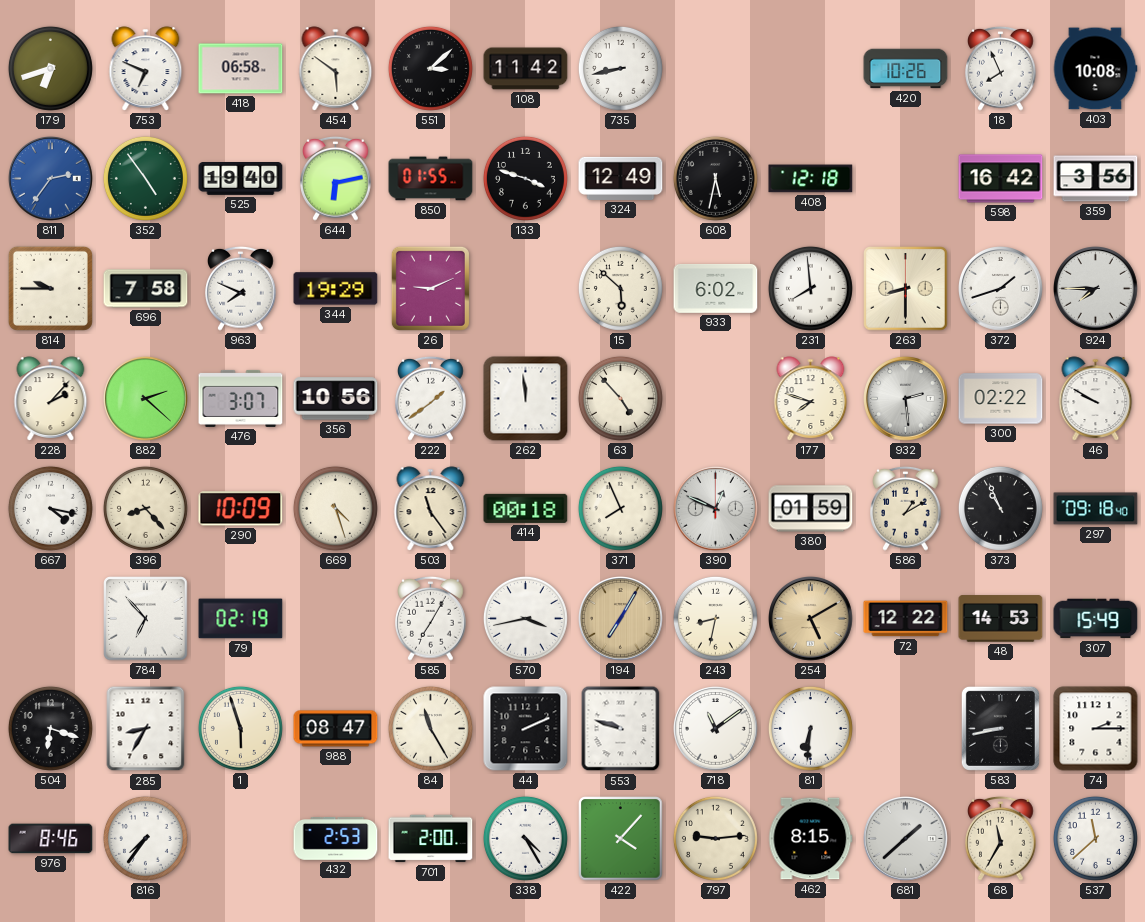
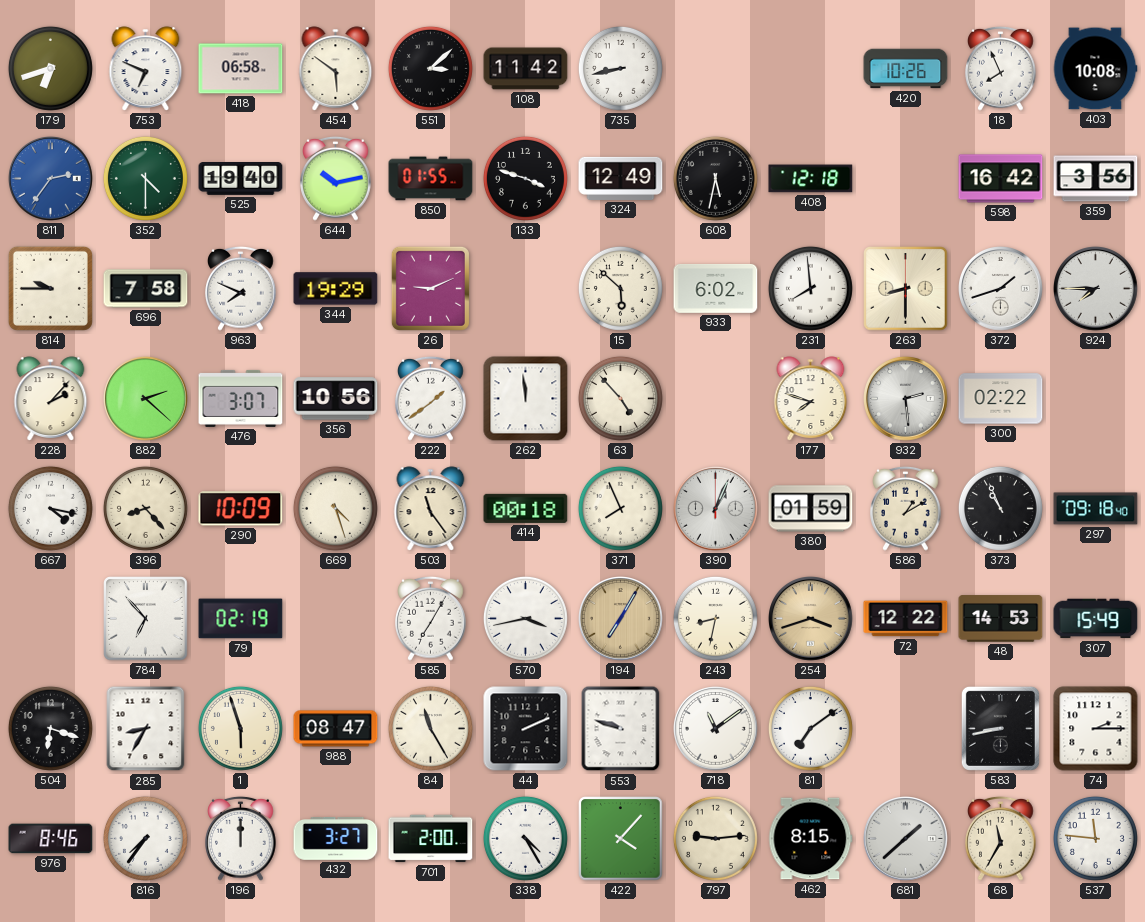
352: 4:54 -> 4:30 (145, 178)
644: 6:13 -> 10:13 (336, 178)
46: 9:50 -> none (1096, 399)
390: 12:49 -> 1:04 (716, 509)
254: 5:10 -> 3:42 (811, 619)
81: 6:31 -> 7:09 (810, 728)
196: none -> 12:00 (241, 838)
432: 2:53 -> 3:27 (336, 839)
537: 11:38 -> 11:46 (1095, 838)
